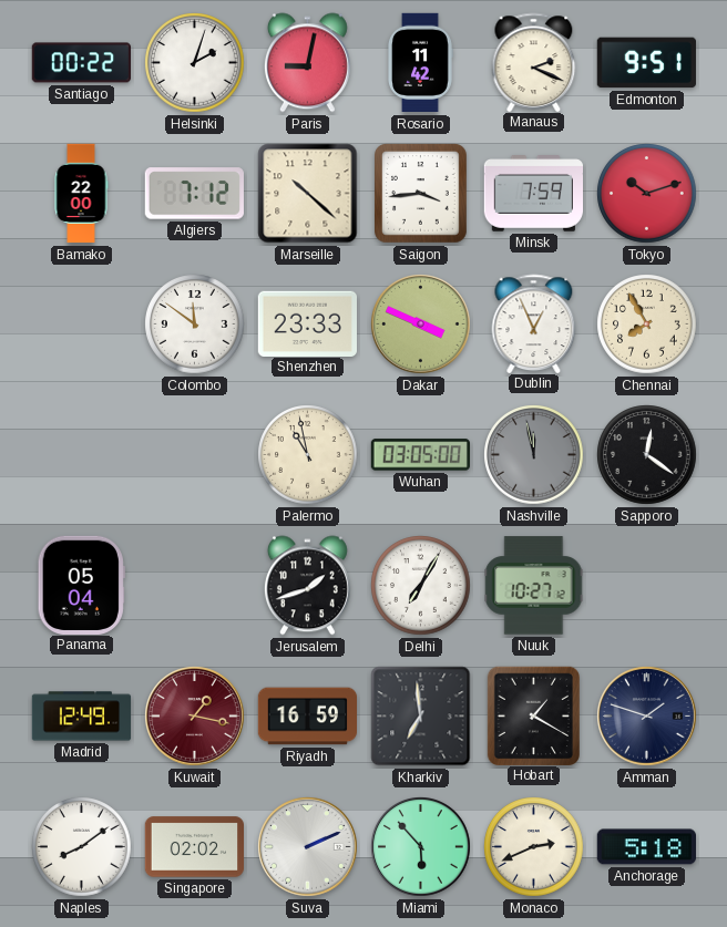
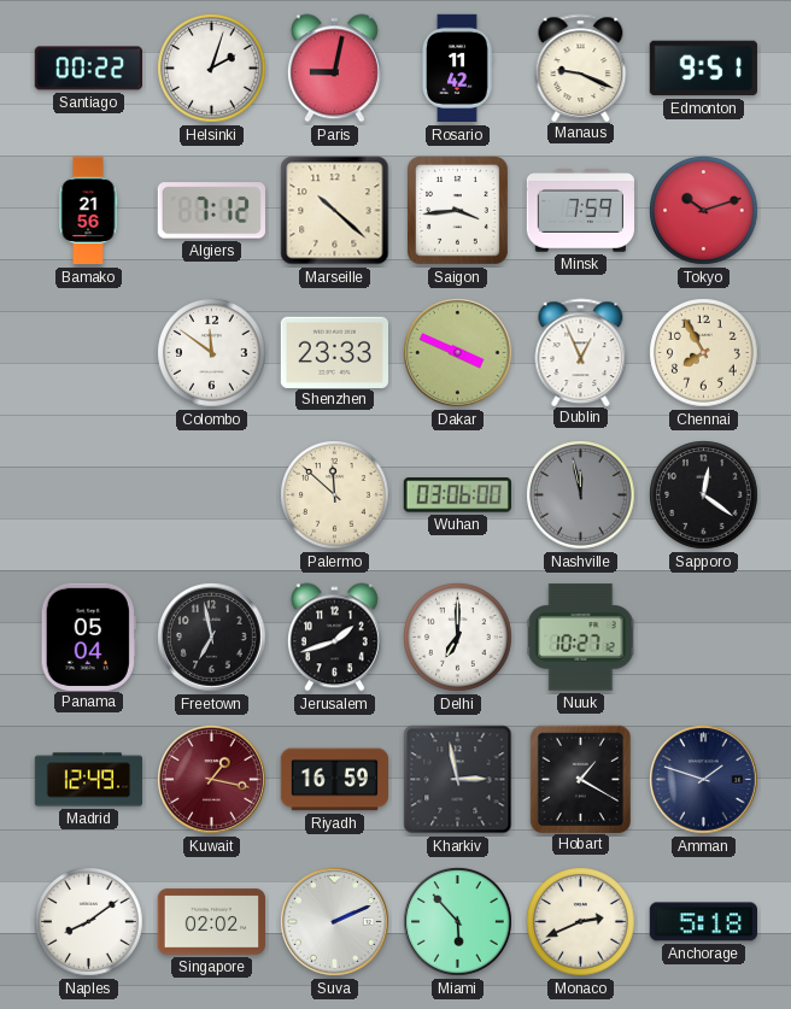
Manaus: 2:19 -> 9:19 (581, 68)
Bamako: 22:00 -> 21:56 (88, 211)
Palermo: 10:58 -> 11:52 (335, 495)
Wuhan: 03:05 -> 03:06 (457, 495)
Freetown: none -> 6:58 (212, 638)
Delhi: 7:05 -> 7:00 (458, 638)
Kharkiv: 6:59 -> 2:58 (458, 780)
